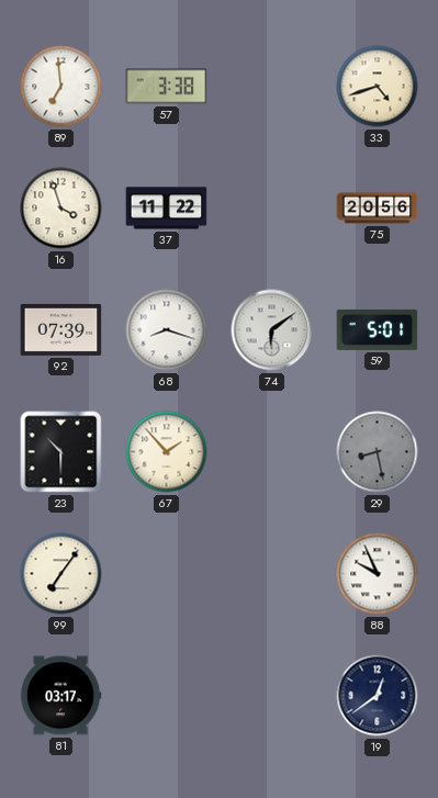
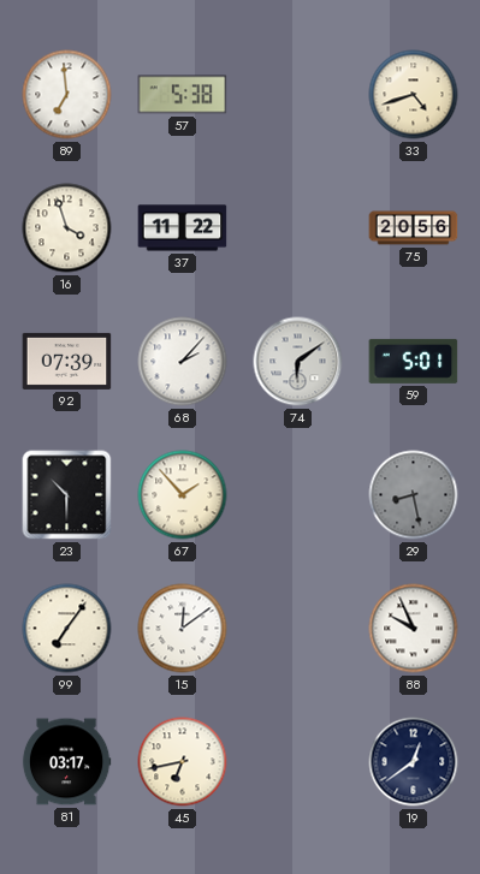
57: 3:38 -> 5:38 (183, 95)
68: 8:18 -> 2:07 (183, 362)
15: none -> 12:09 (183, 629)
45: none -> 6:43 (183, 762)
